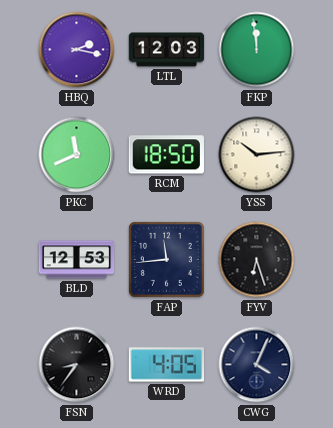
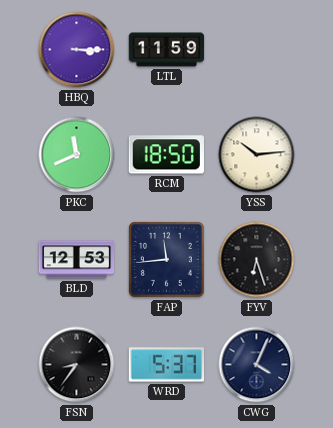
HBQ: 2:17 -> 3:15 (77, 50)
LTL: 12:03 -> 11:59 (167, 50)
FKP: 11:59 -> none (257, 50)
WRD: 4:05 -> 5:37 (167, 365)
